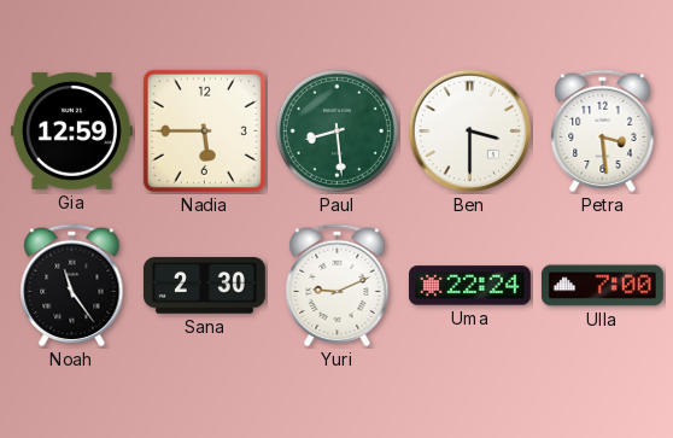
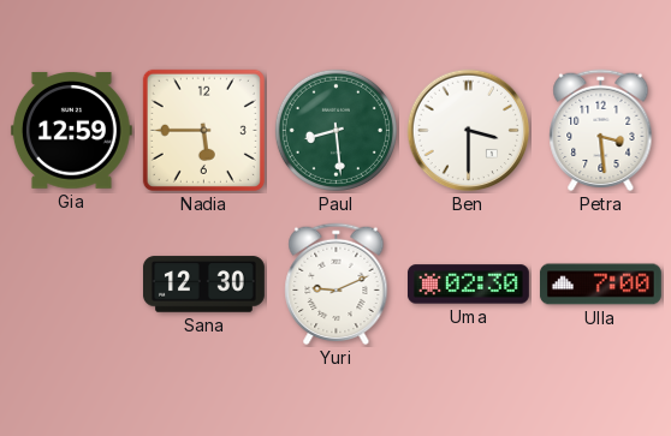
Noah: 11:24 -> none (72, 286)
Sana: 2:30 -> 12:30 (203, 285)
Uma: 22:24 -> 02:30 (468, 285)
